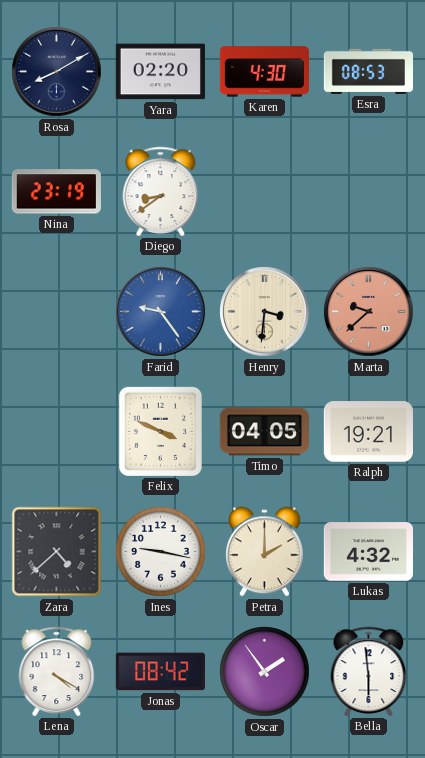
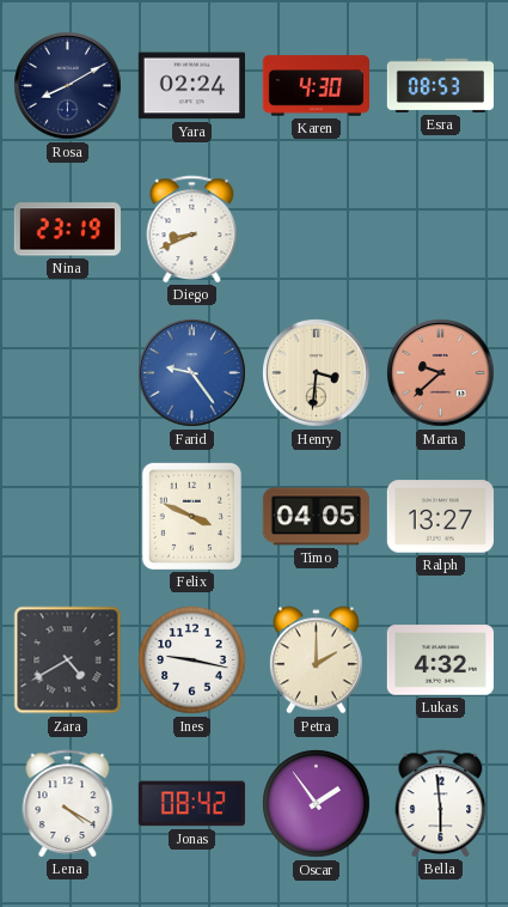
Yara: 02:20 -> 02:24 (191, 86)
Diego: 8:39 -> 8:41 (192, 229)
Ralph: 19:21 -> 13:27 (440, 517)
Zara: 4:38 -> 4:40 (68, 661)
